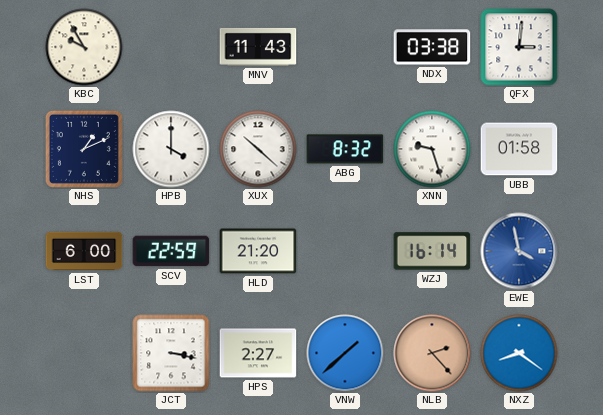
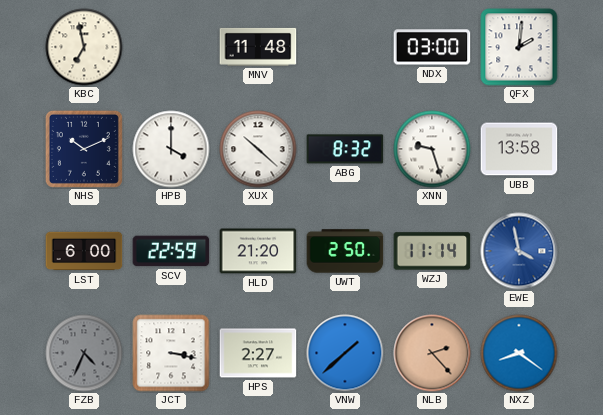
KBC: 9:55 -> 6:58 (84, 47)
MNV: 11:43 -> 11:48 (258, 47)
NDX: 03:38 -> 03:00 (432, 47)
QFX: 3:01 -> 2:01 (519, 47)
NHS: 1:11 -> 10:11 (84, 149)
UBB: 01:58 -> 13:58 (519, 149)
UWT: none -> 2:50 (345, 251)
WZJ: 16:14 -> 11:14 (432, 251)
FZB: none -> 4:34 (84, 353)
